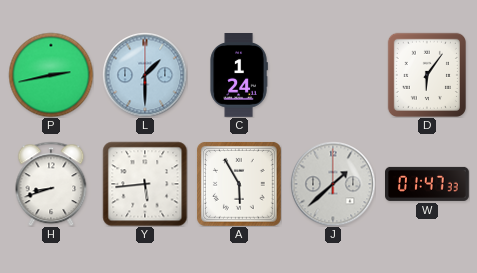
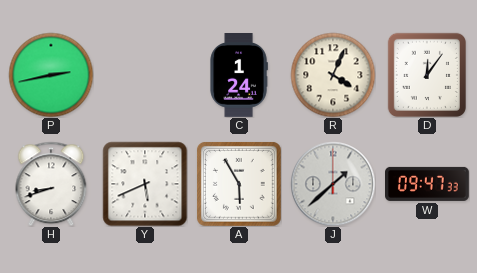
L: 1:30 -> none (145, 75)
R: none -> 4:04 (333, 75)
D: 6:06 -> 12:06 (427, 75)
Y: 5:44 -> 5:41 (145, 184)
W: 01:47 -> 09:47 (428, 184)
